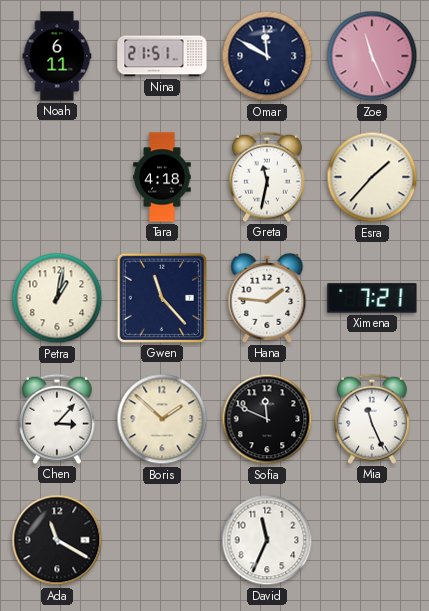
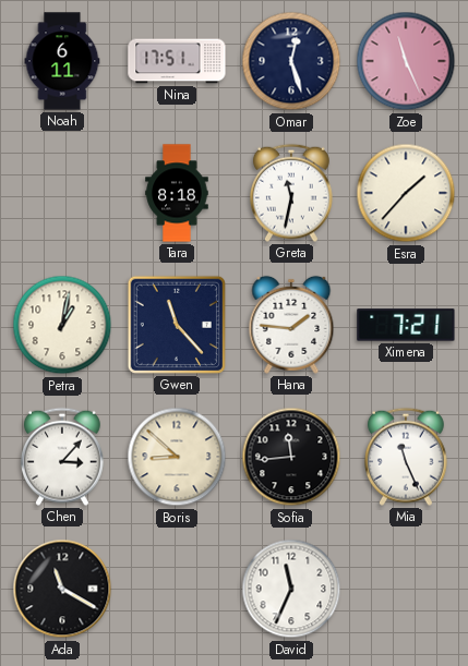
Nina: 21:51 -> 17:51 (177, 61)
Omar: 11:50 -> 12:27 (291, 61)
Tara: 4:18 -> 8:18 (177, 193)
Boris: 1:52 -> 8:52 (177, 457)
Sofia: 11:49 -> 11:44 (291, 457)
